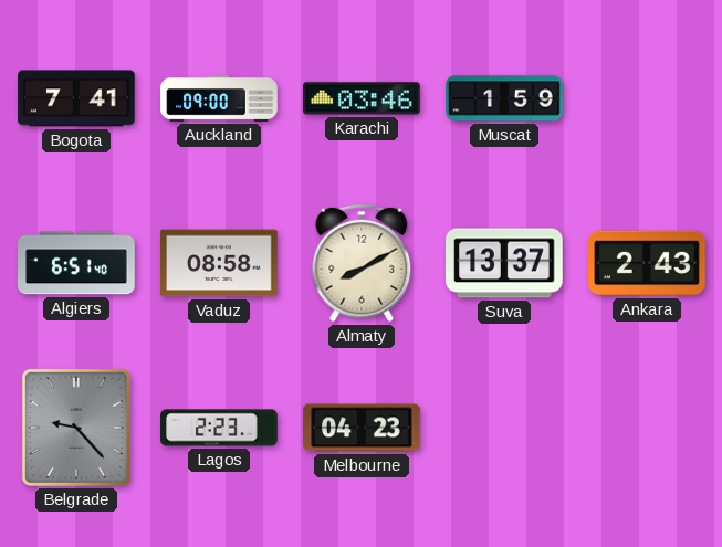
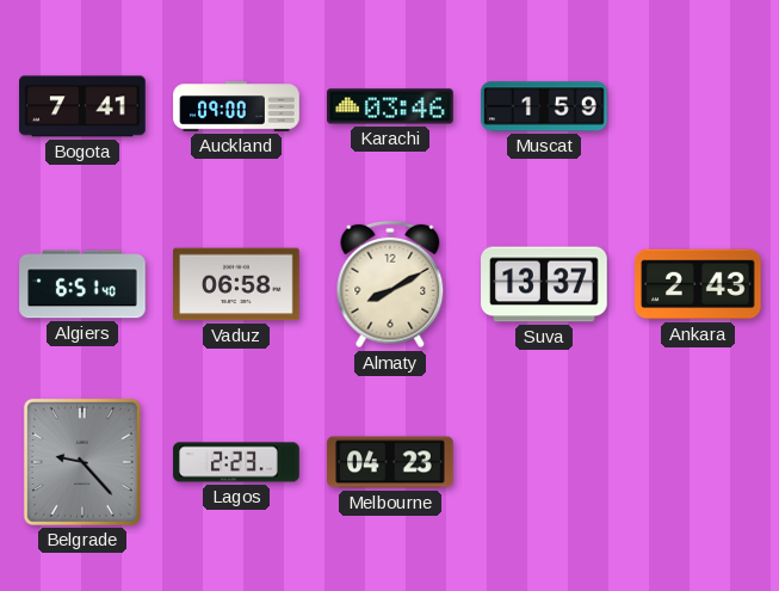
Vaduz: 08:58 -> 06:58 (236, 284)
